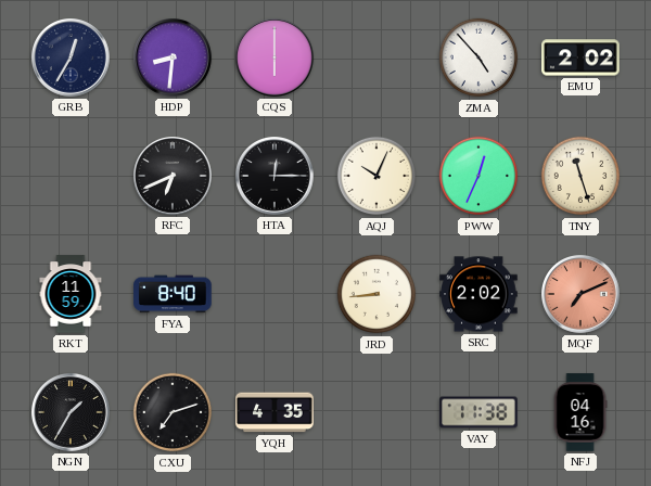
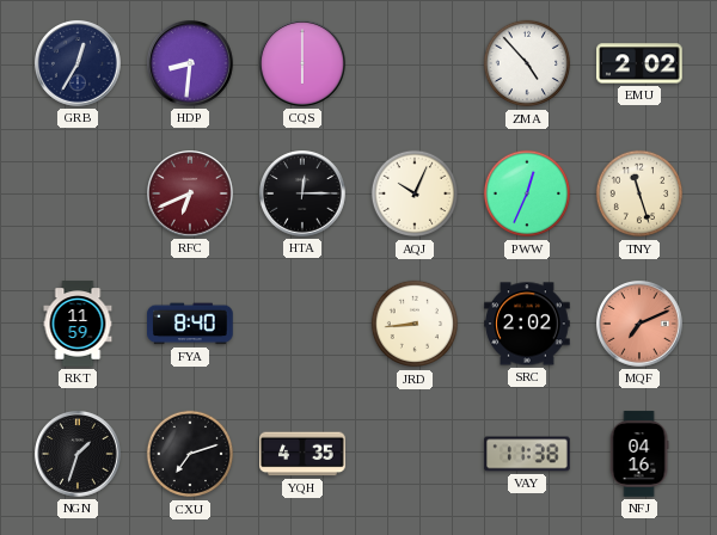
RFC dial: black -> burgundy (191, 195)
NGN: 1:35 -> 1:33 (79, 455)
